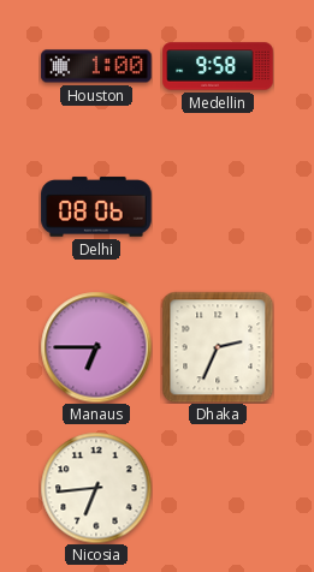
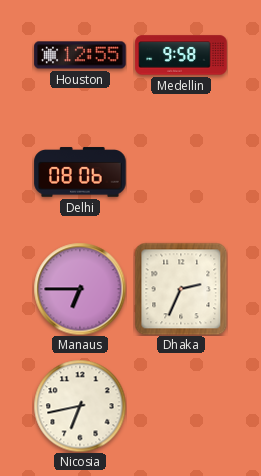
Houston: 1:00 -> 12:55 (80, 55)
Nicosia: 6:44 -> 6:43 (80, 406)
